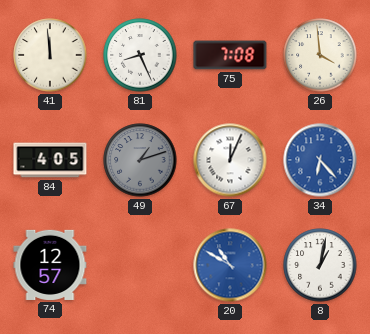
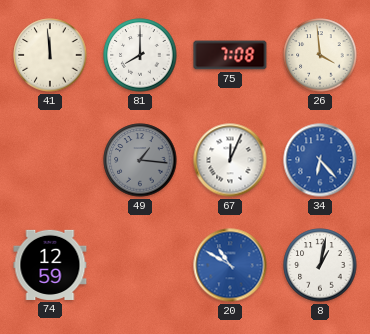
81: 8:26 -> 8:00 (140, 55)
84: 4:05 -> none (50, 160)
49: 1:12 -> 1:16 (140, 160)
74: 12:57 -> 12:59 (50, 265)
